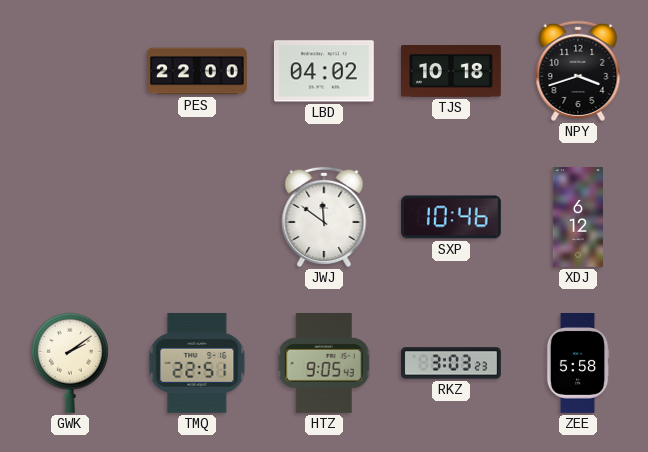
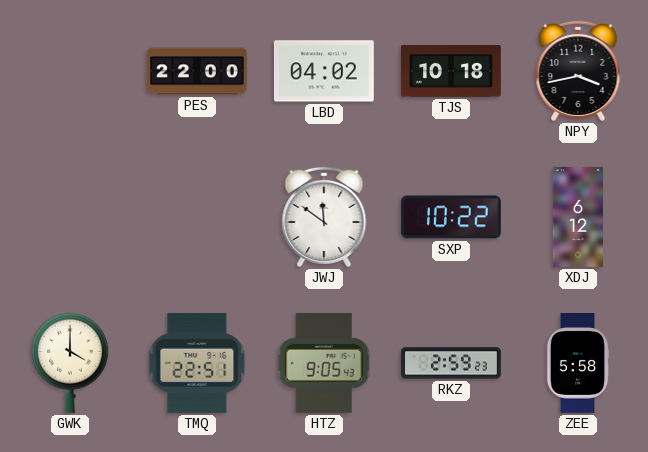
NPY: 3:42 -> 3:43 (578, 71)
SXP: 10:46 -> 10:22 (451, 217)
GWK: 2:09 -> 4:00 (70, 363)
RKZ: 3:03 -> 2:59 (451, 363)
